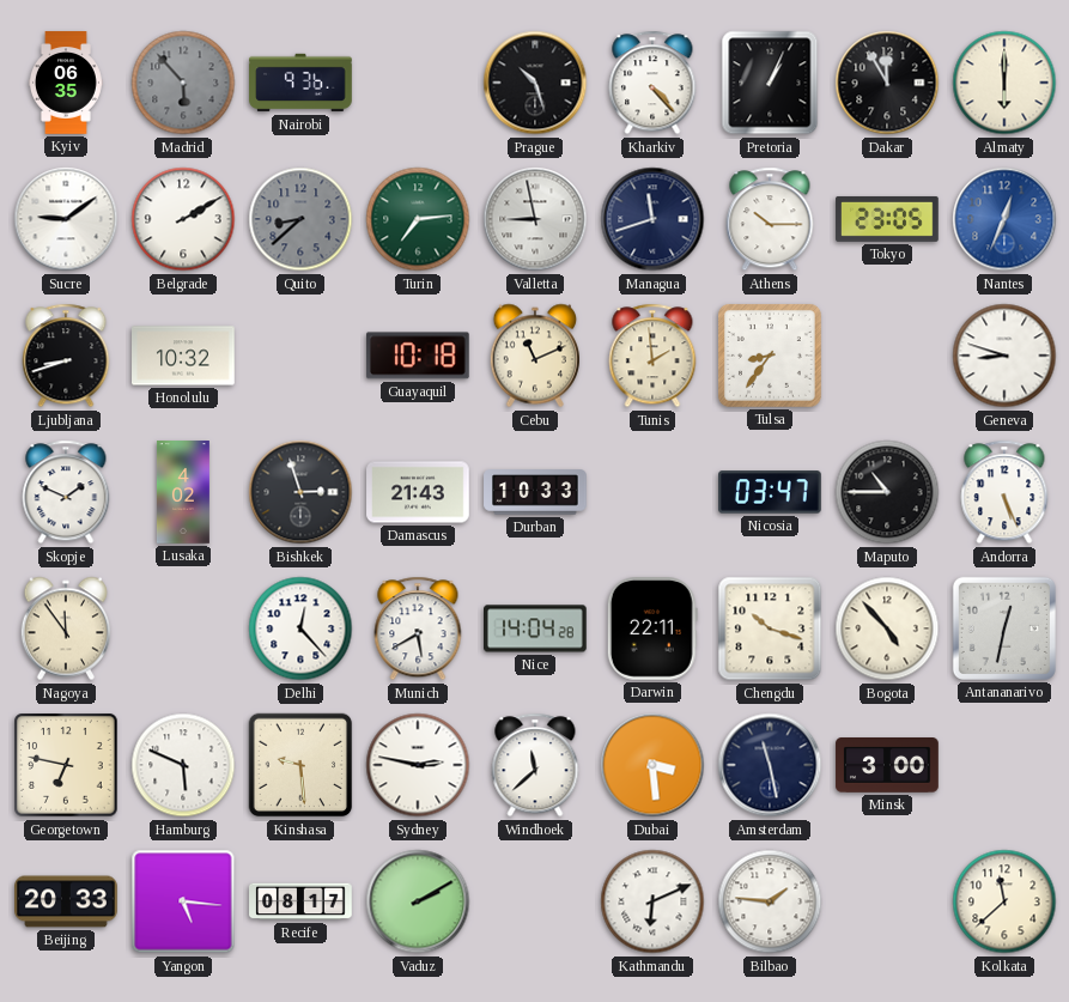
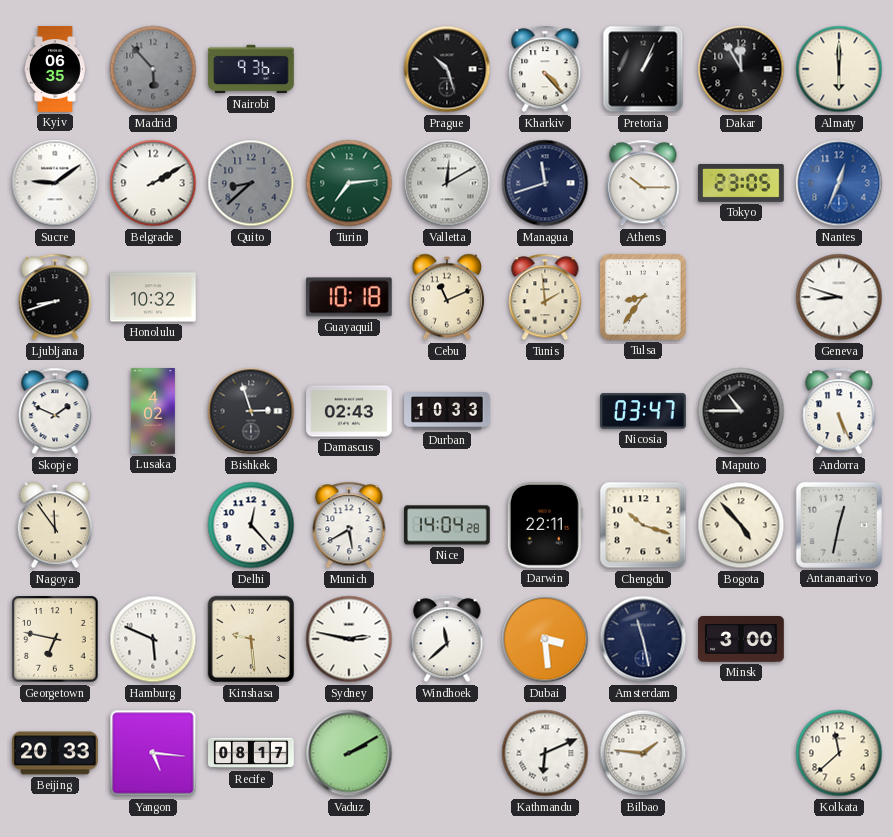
Valletta: 8:58 -> 12:10 (447, 183)
Damascus: 21:43 -> 02:43 (349, 411)
